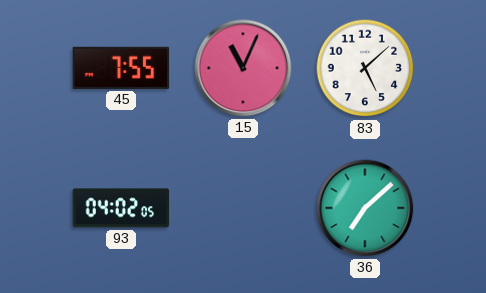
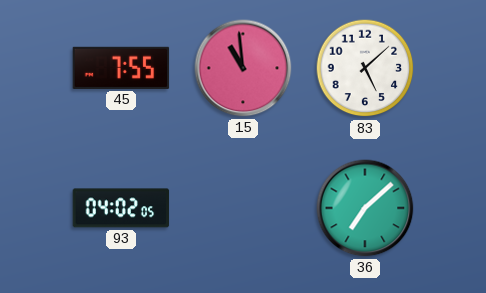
15: 11:04 -> 10:59 (243, 68)
